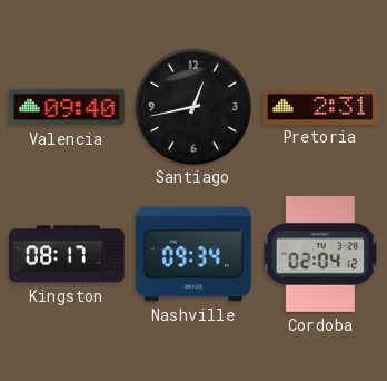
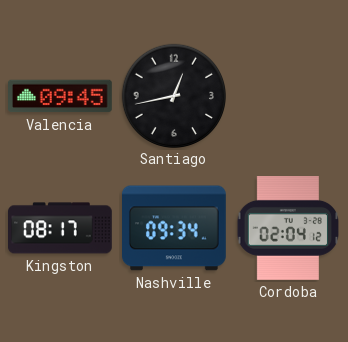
Valencia: 09:40 -> 09:45 (61, 96)
Pretoria: 2:31 -> none (321, 106)
